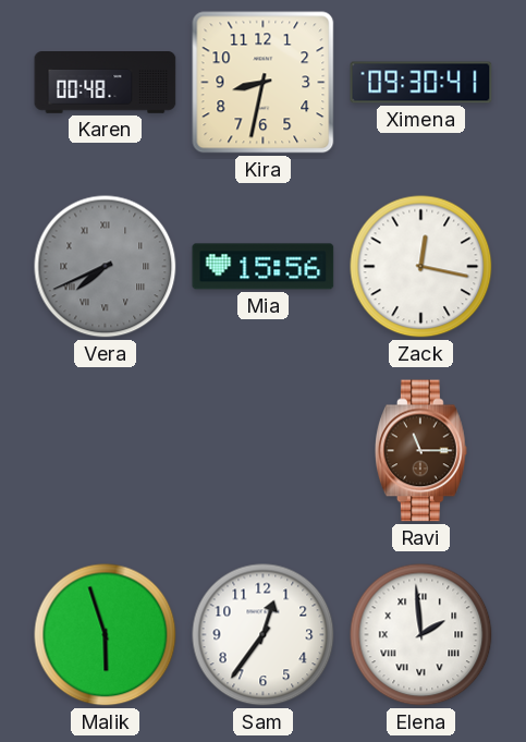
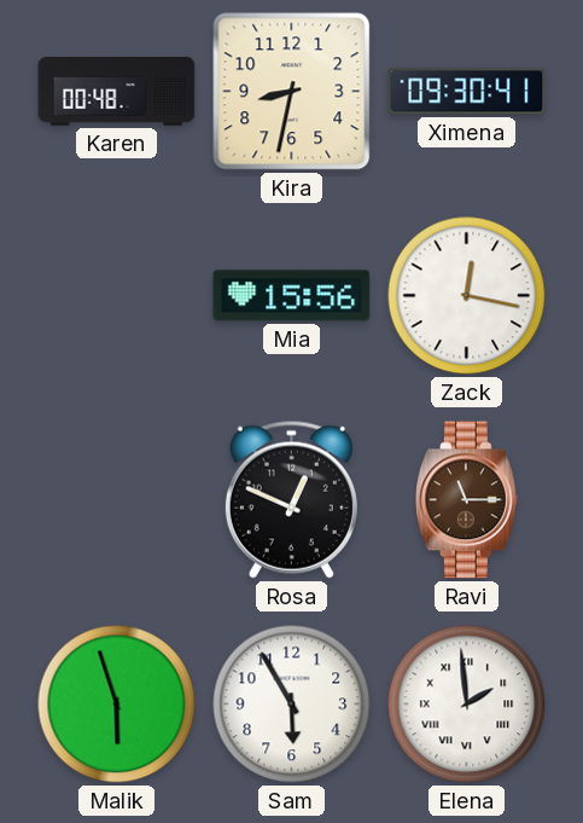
Vera: 7:41 -> none (106, 267)
Rosa: none -> 12:49 (291, 499)
Sam: 12:36 -> 5:55 (292, 705)
